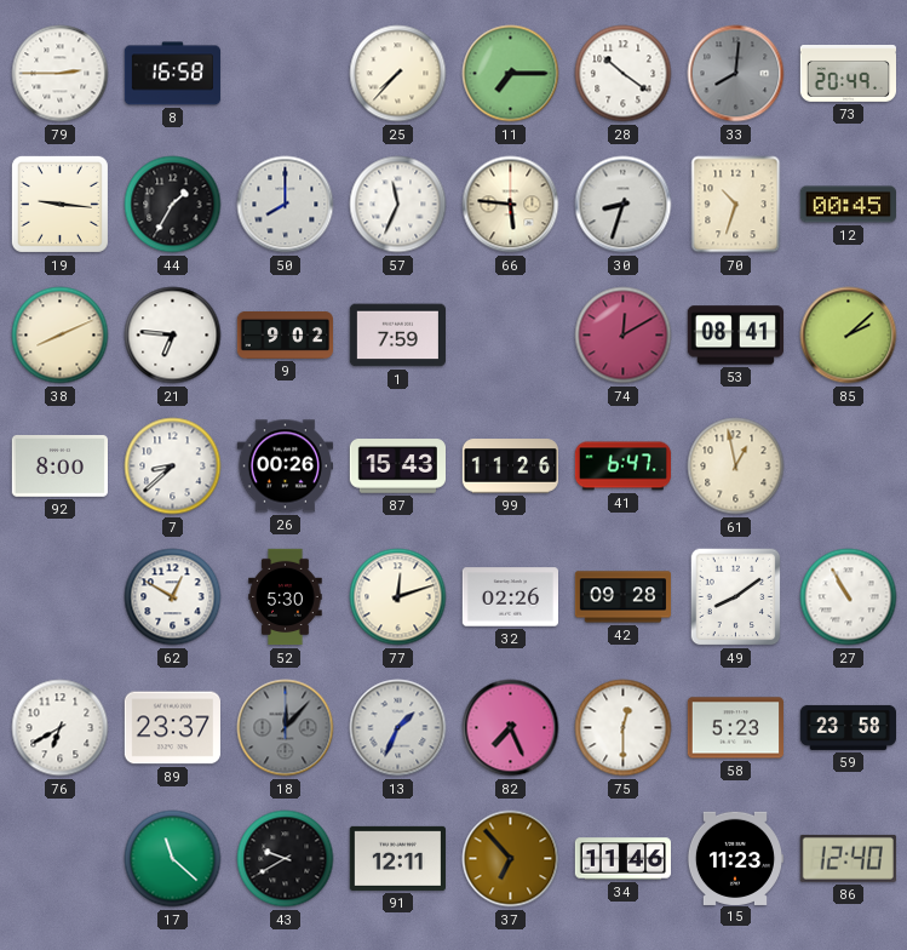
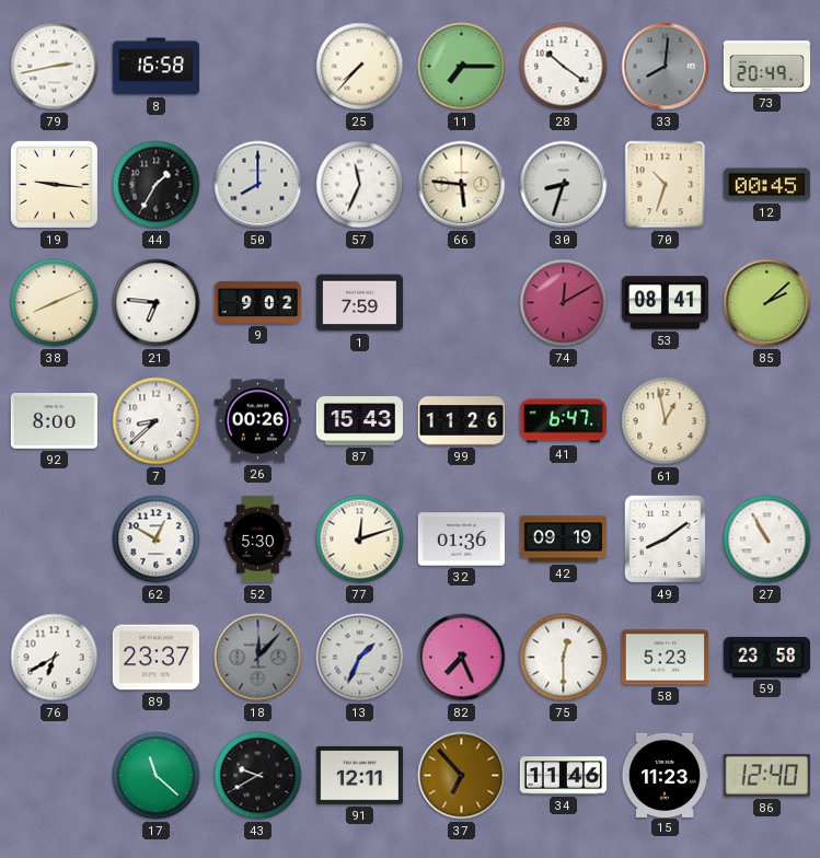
79: 2:45 -> 2:43 (55, 67)
32: 02:26 -> 01:36 (461, 540)
42: 09:28 -> 09:19 (563, 540)
